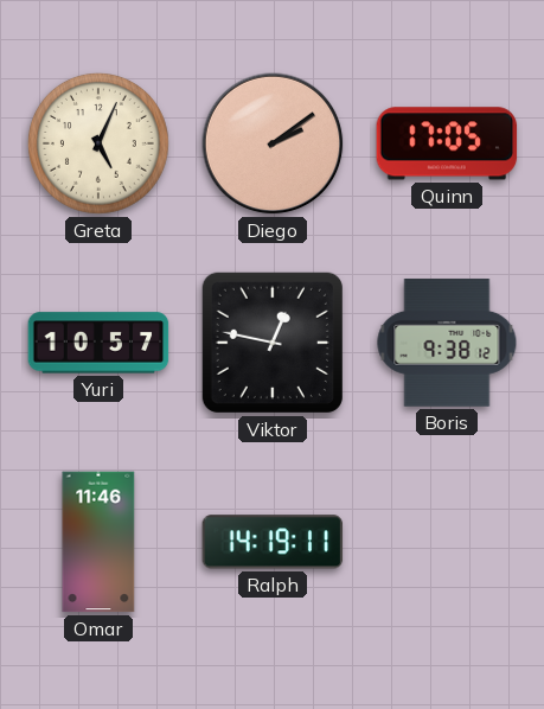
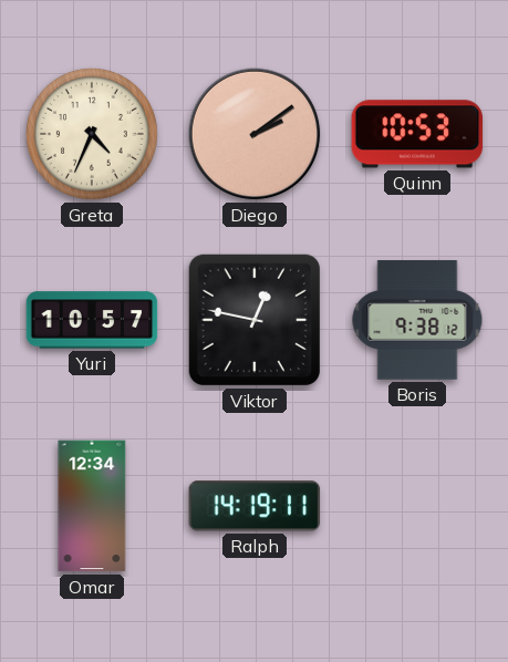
Greta: 5:04 -> 4:34 (92, 134)
Quinn: 17:05 -> 10:53 (417, 134)
Omar: 11:46 -> 12:34 (92, 506)
